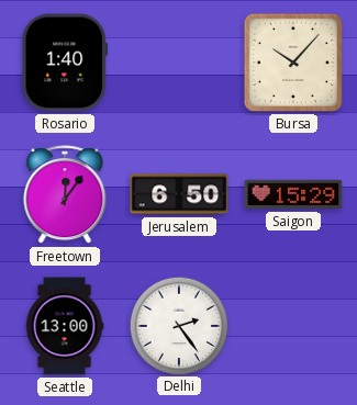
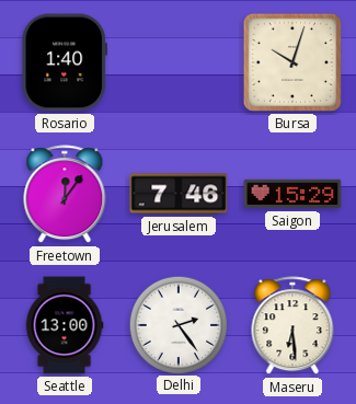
Bursa: 10:07 -> 10:03 (292, 62)
Jerusalem: 6:50 -> 7:46 (179, 194)
Maseru: none -> 6:29 (292, 326)
